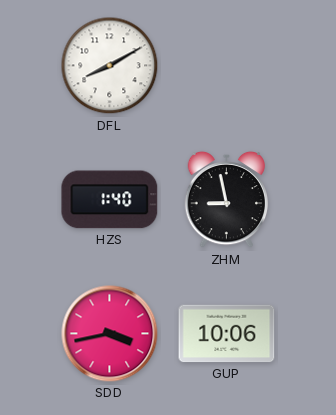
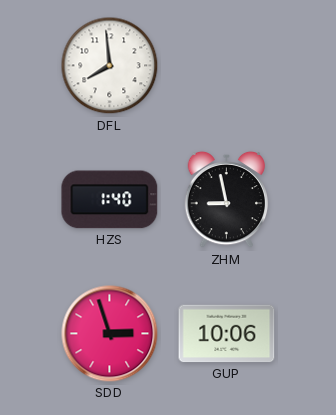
DFL: 8:10 -> 7:59 (110, 66)
SDD: 3:43 -> 2:57 (110, 334)
